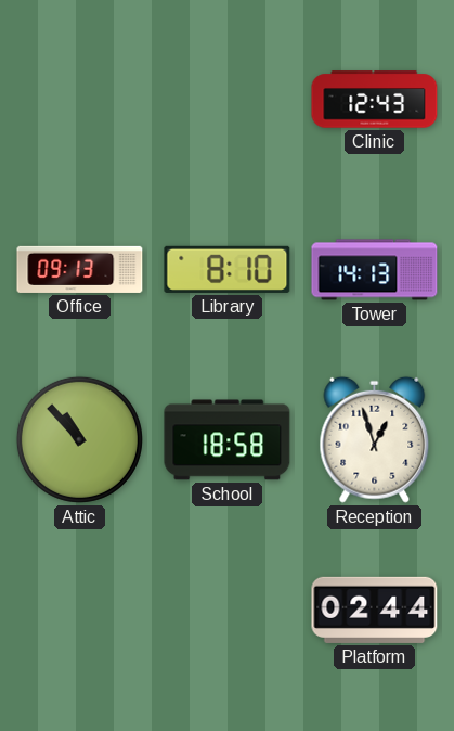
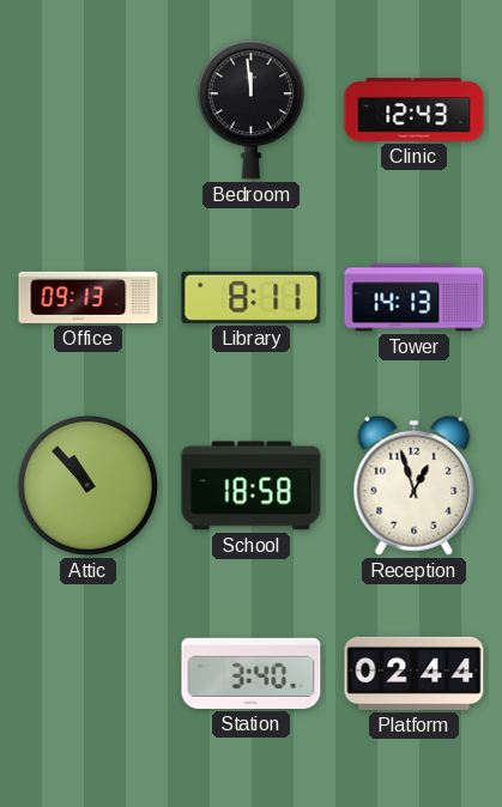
Bedroom: none -> 11:59 (250, 110)
Library: 8:10 -> 8:11 (252, 297)
Station: none -> 3:40 (252, 673)
